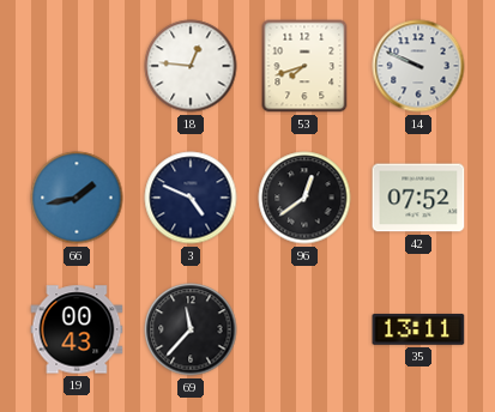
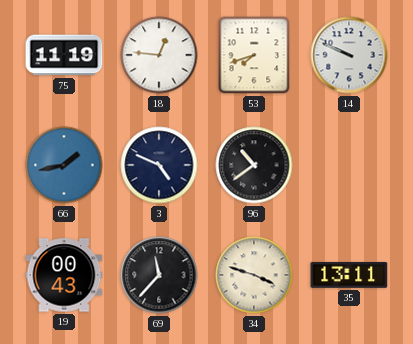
75: none -> 11:19 (64, 55)
96: 12:39 -> 10:39 (254, 165)
42: 07:52 -> none (418, 198)
34: none -> 3:48 (254, 275)
